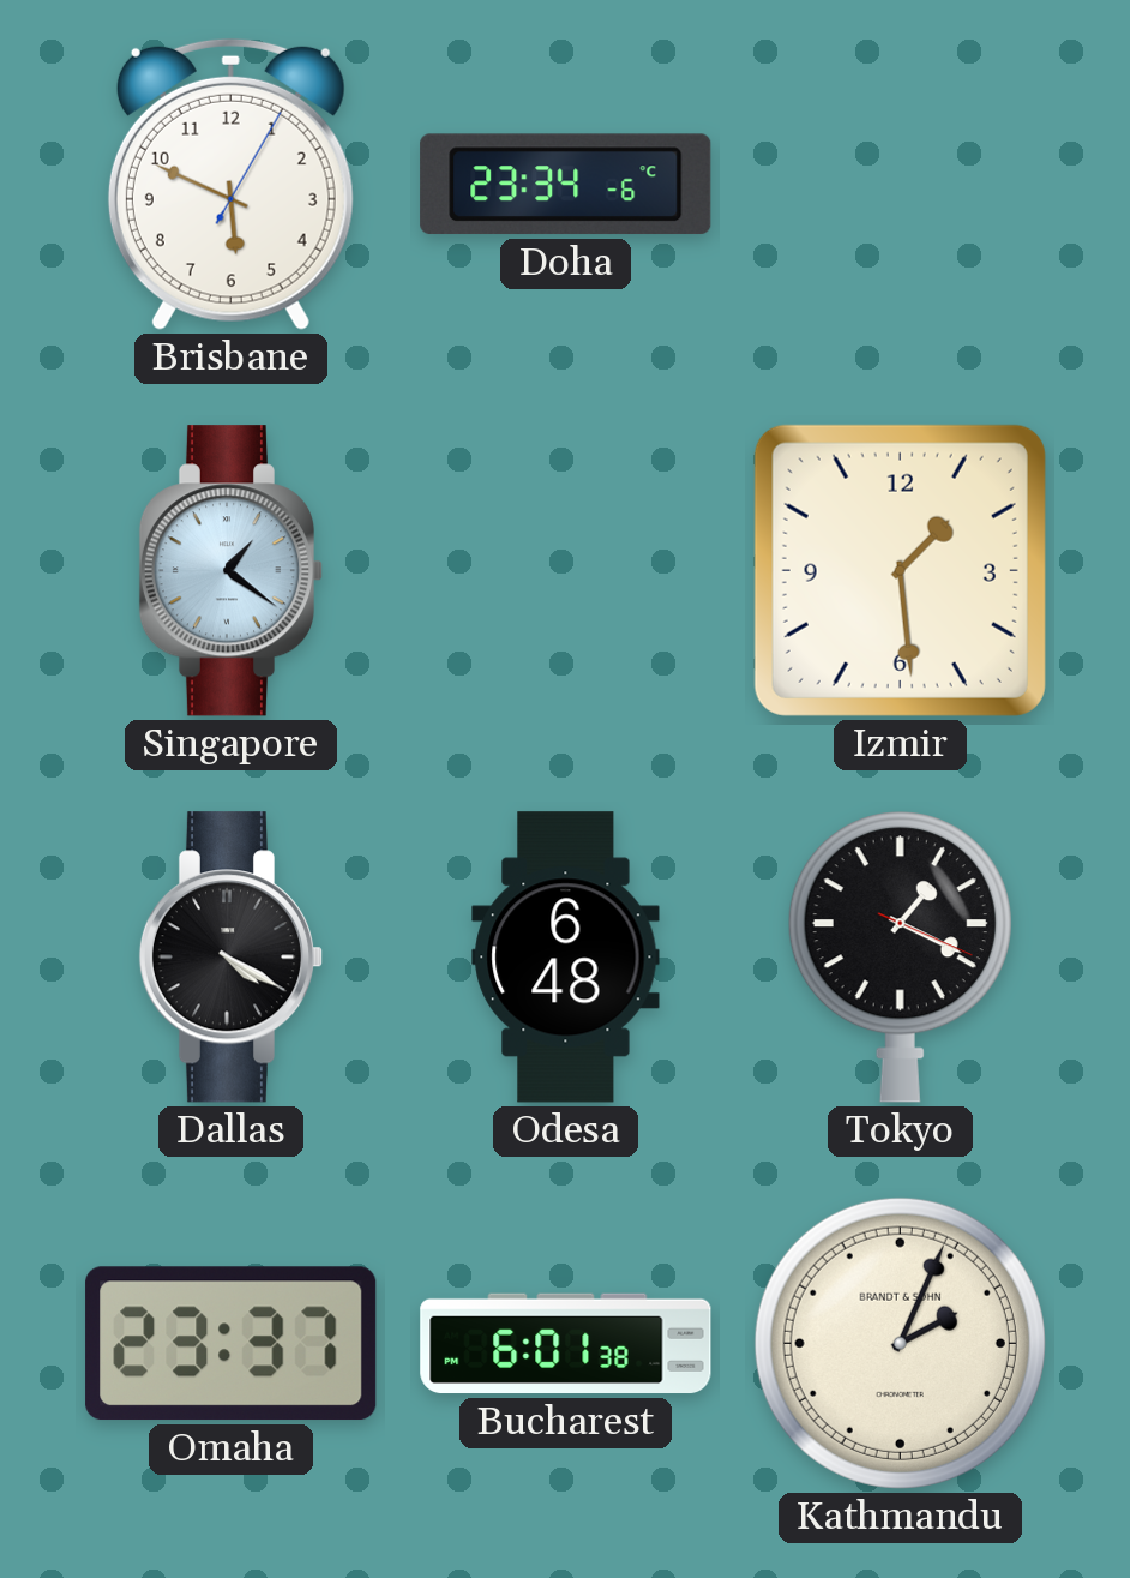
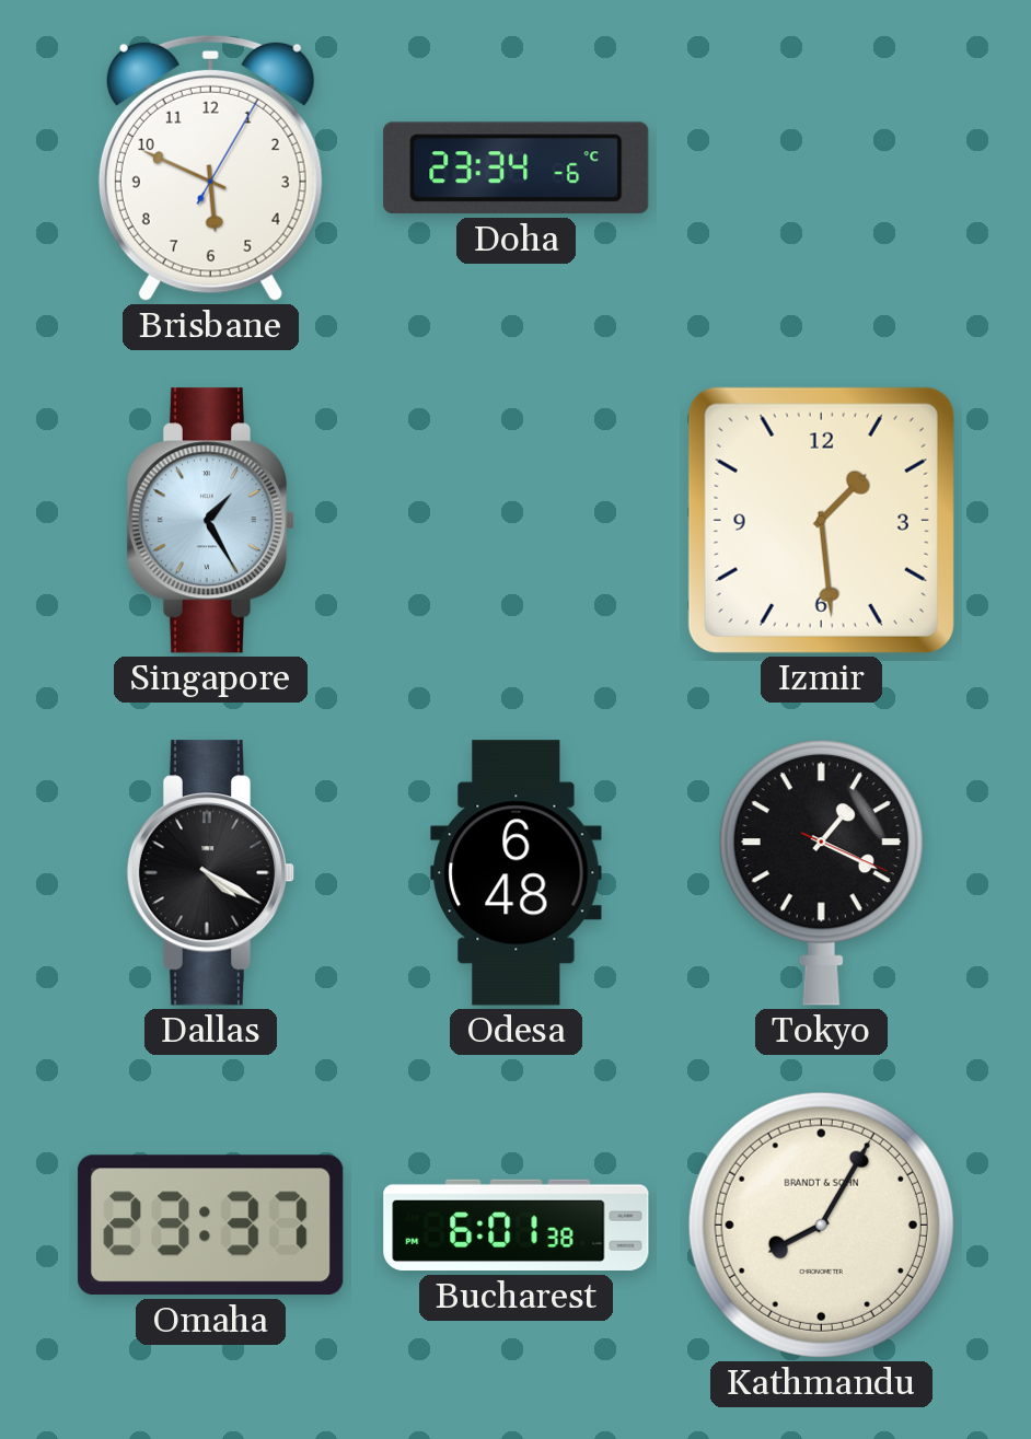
Singapore: 1:21 -> 1:25 (211, 521)
Kathmandu: 2:04 -> 8:05 (821, 1225)
